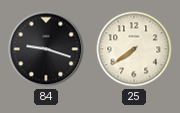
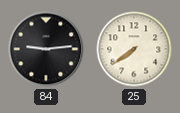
84: 9:18 -> 9:14 (46, 49)
